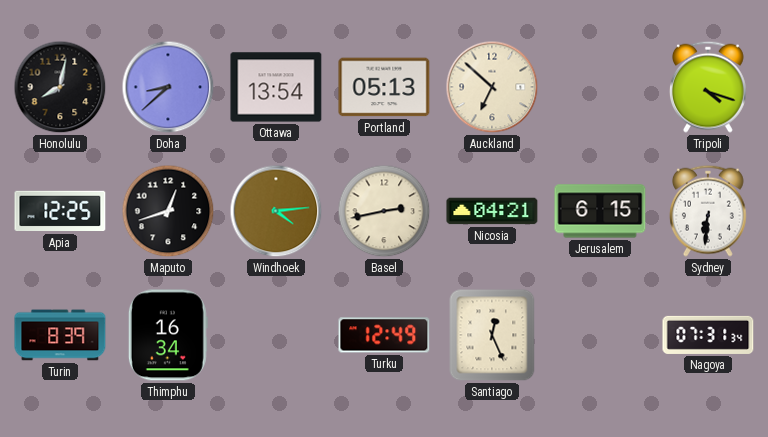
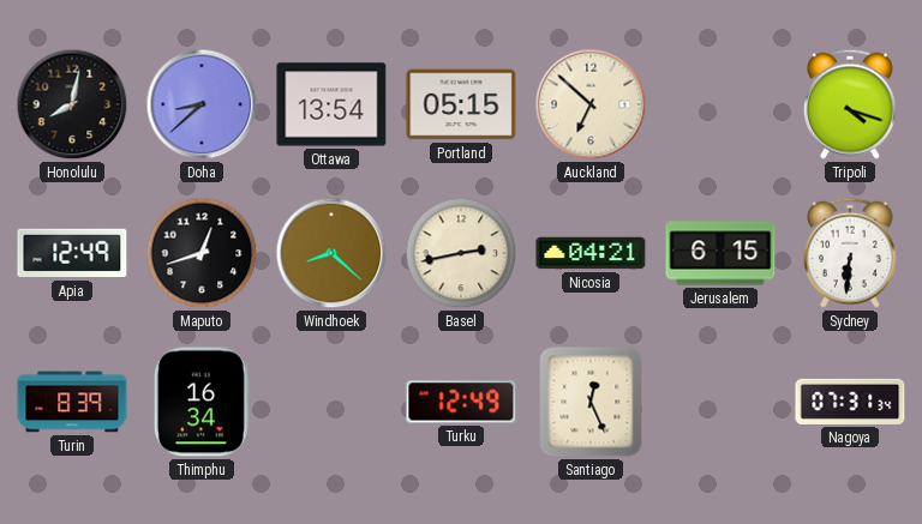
Portland: 05:13 -> 05:15 (461, 104)
Apia: 12:25 -> 12:49 (72, 253)
Windhoek: 4:14 -> 8:22 (331, 253)
